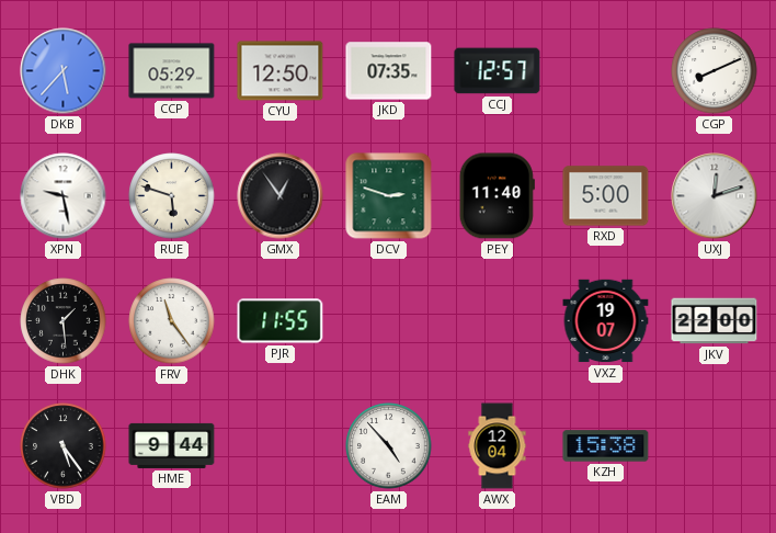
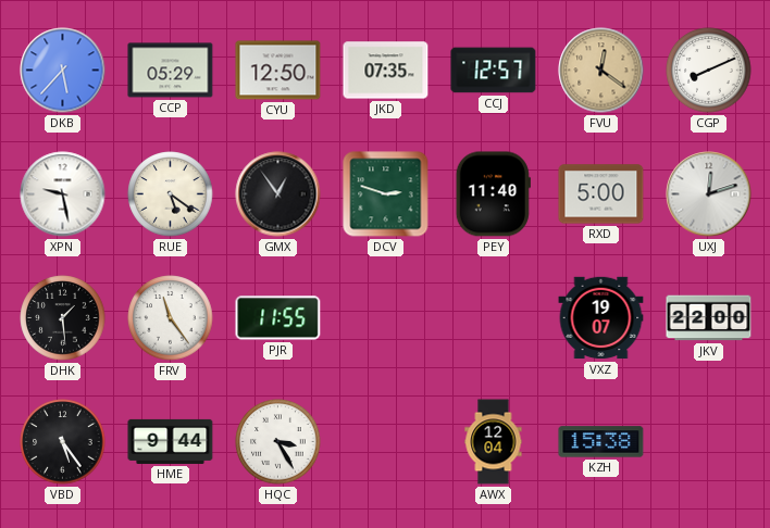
FVU: none -> 12:21 (601, 71)
RUE: 5:48 -> 5:21 (171, 194)
HQC: none -> 3:25 (278, 442)
EAM: 4:53 -> none (389, 446)
